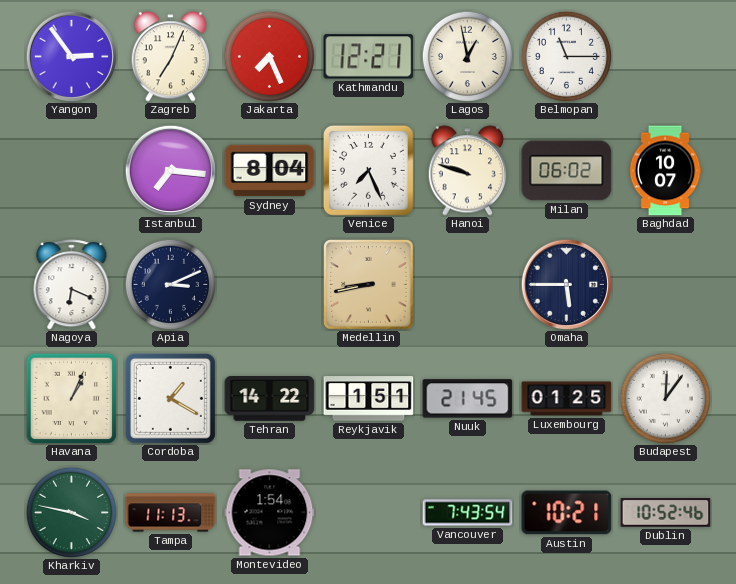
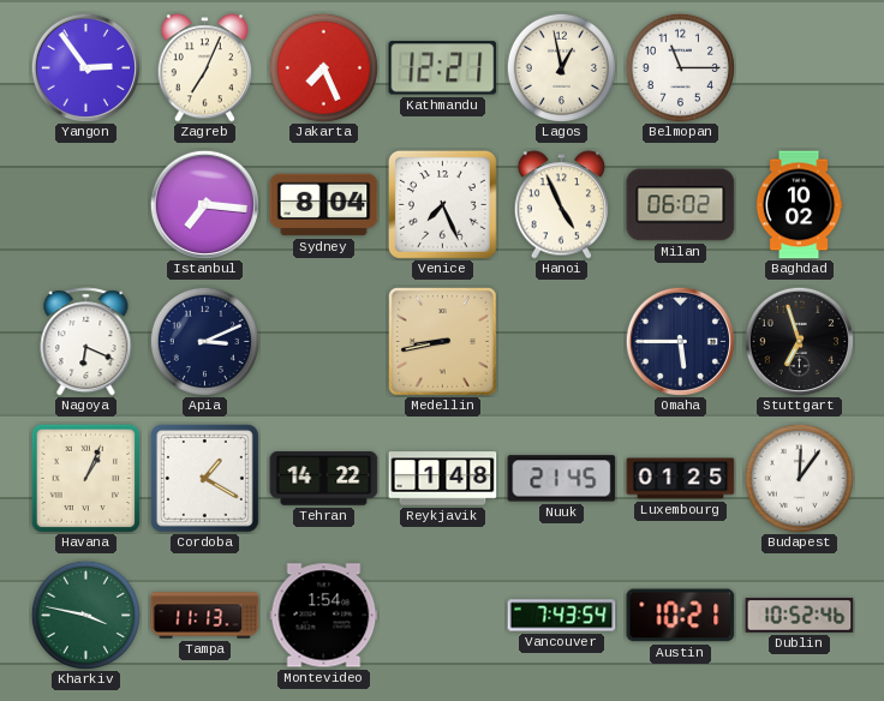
Hanoi: 9:48 -> 4:56 (561, 205)
Baghdad: 10:07 -> 10:02 (799, 205)
Stuttgart: none -> 6:57 (799, 341)
Reykjavik: 1:51 -> 1:48 (443, 479)
